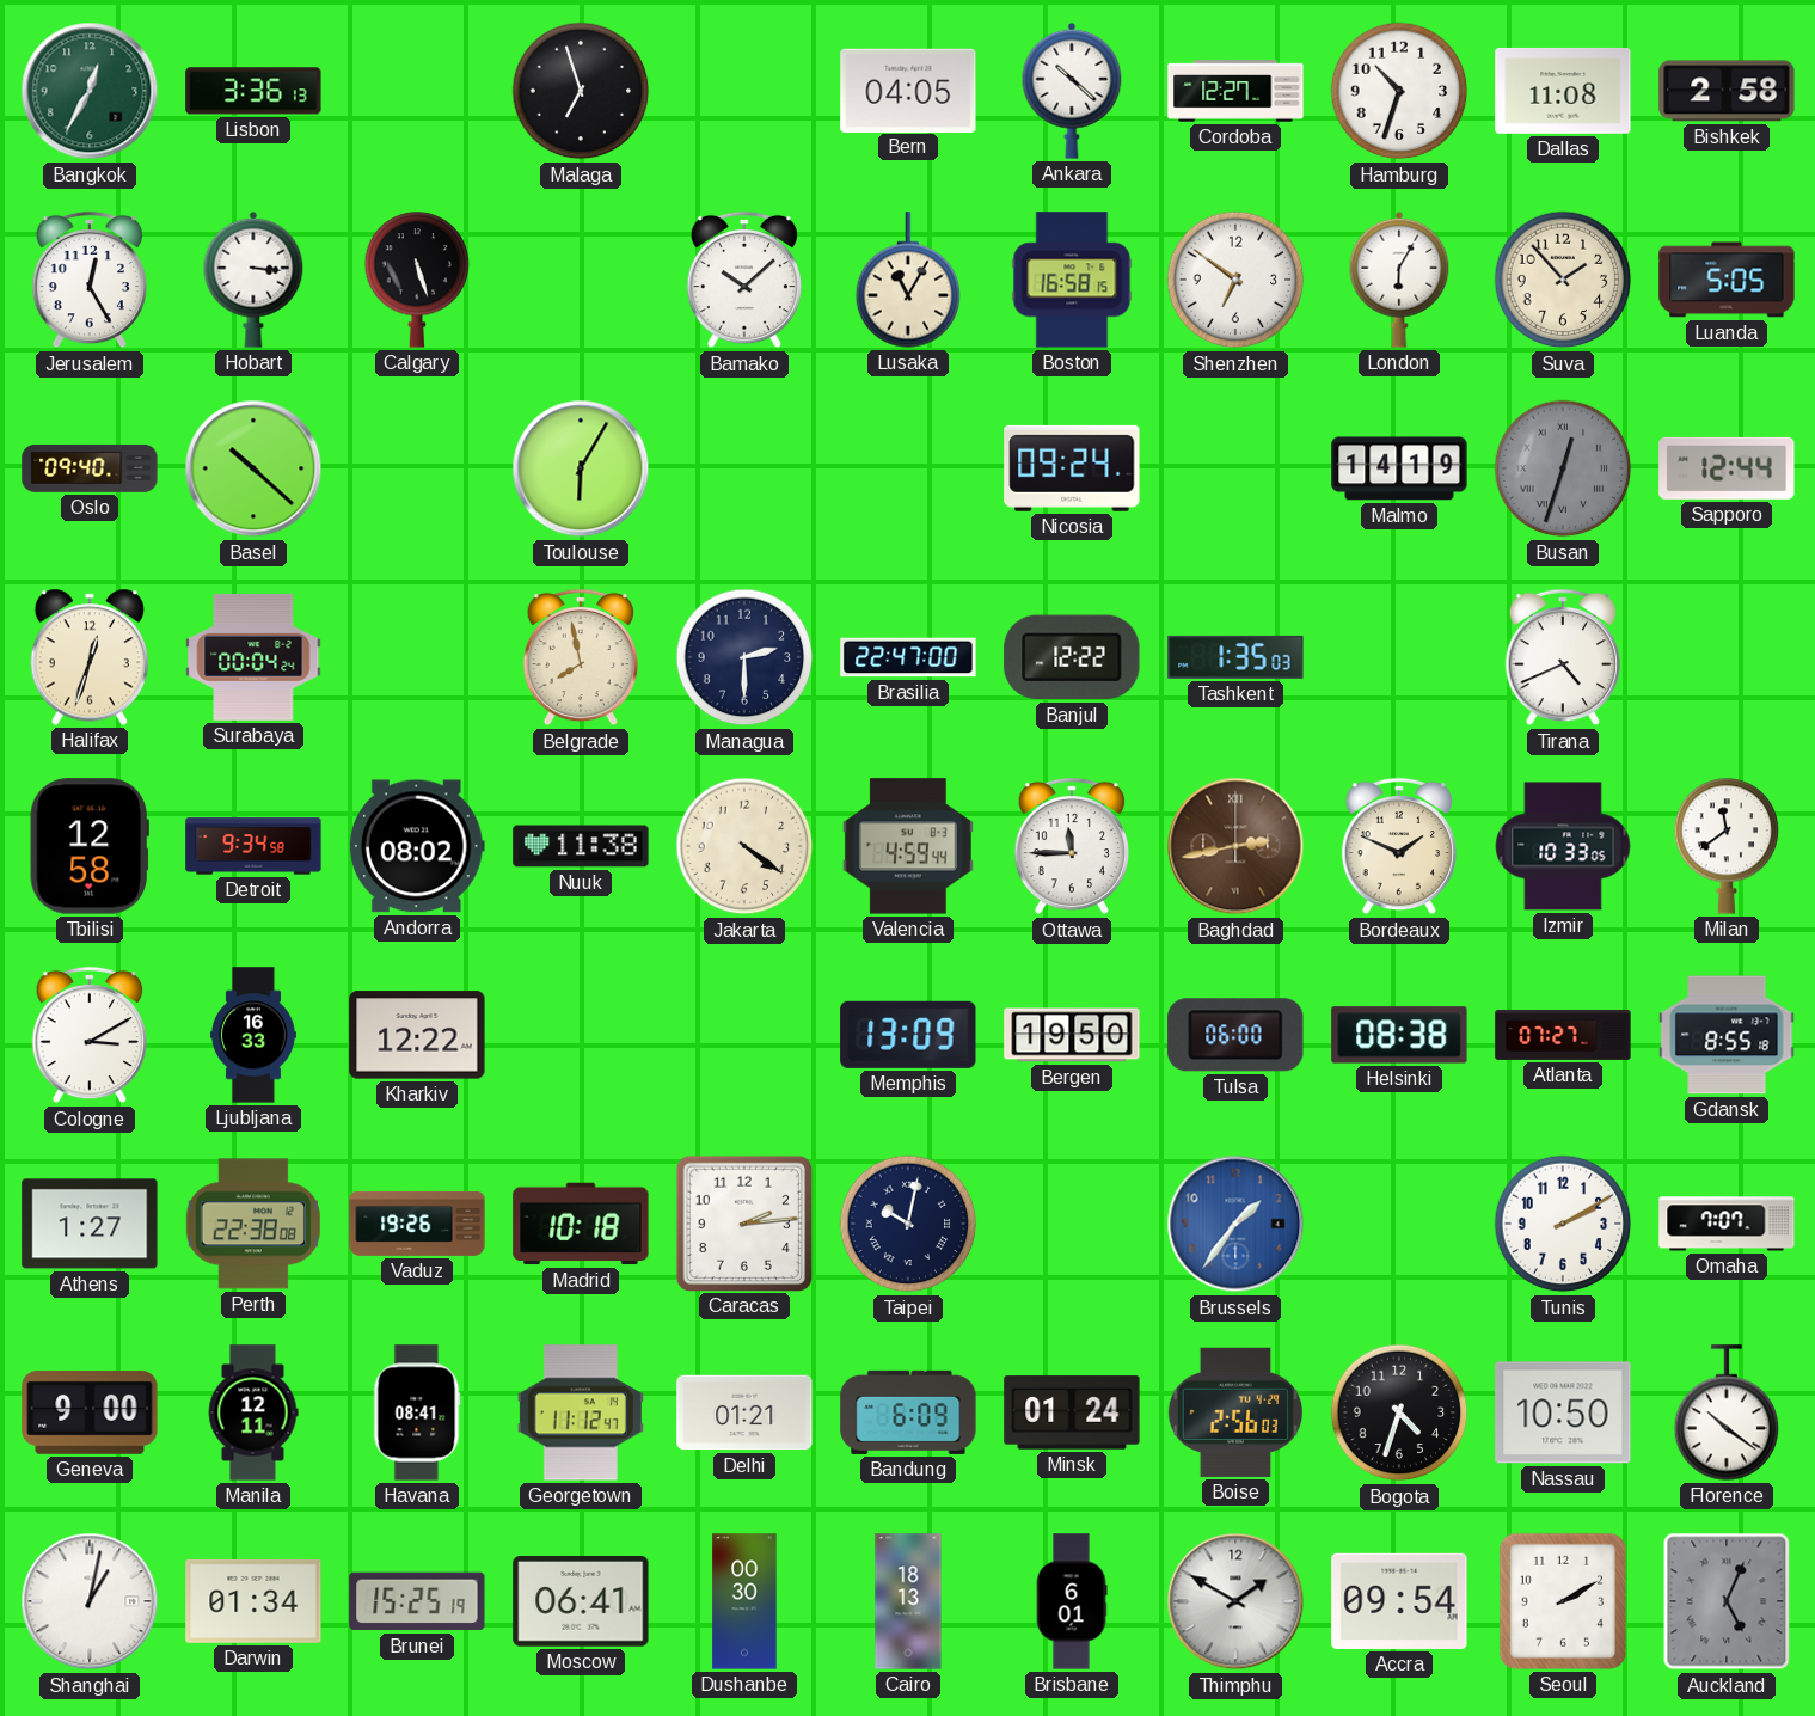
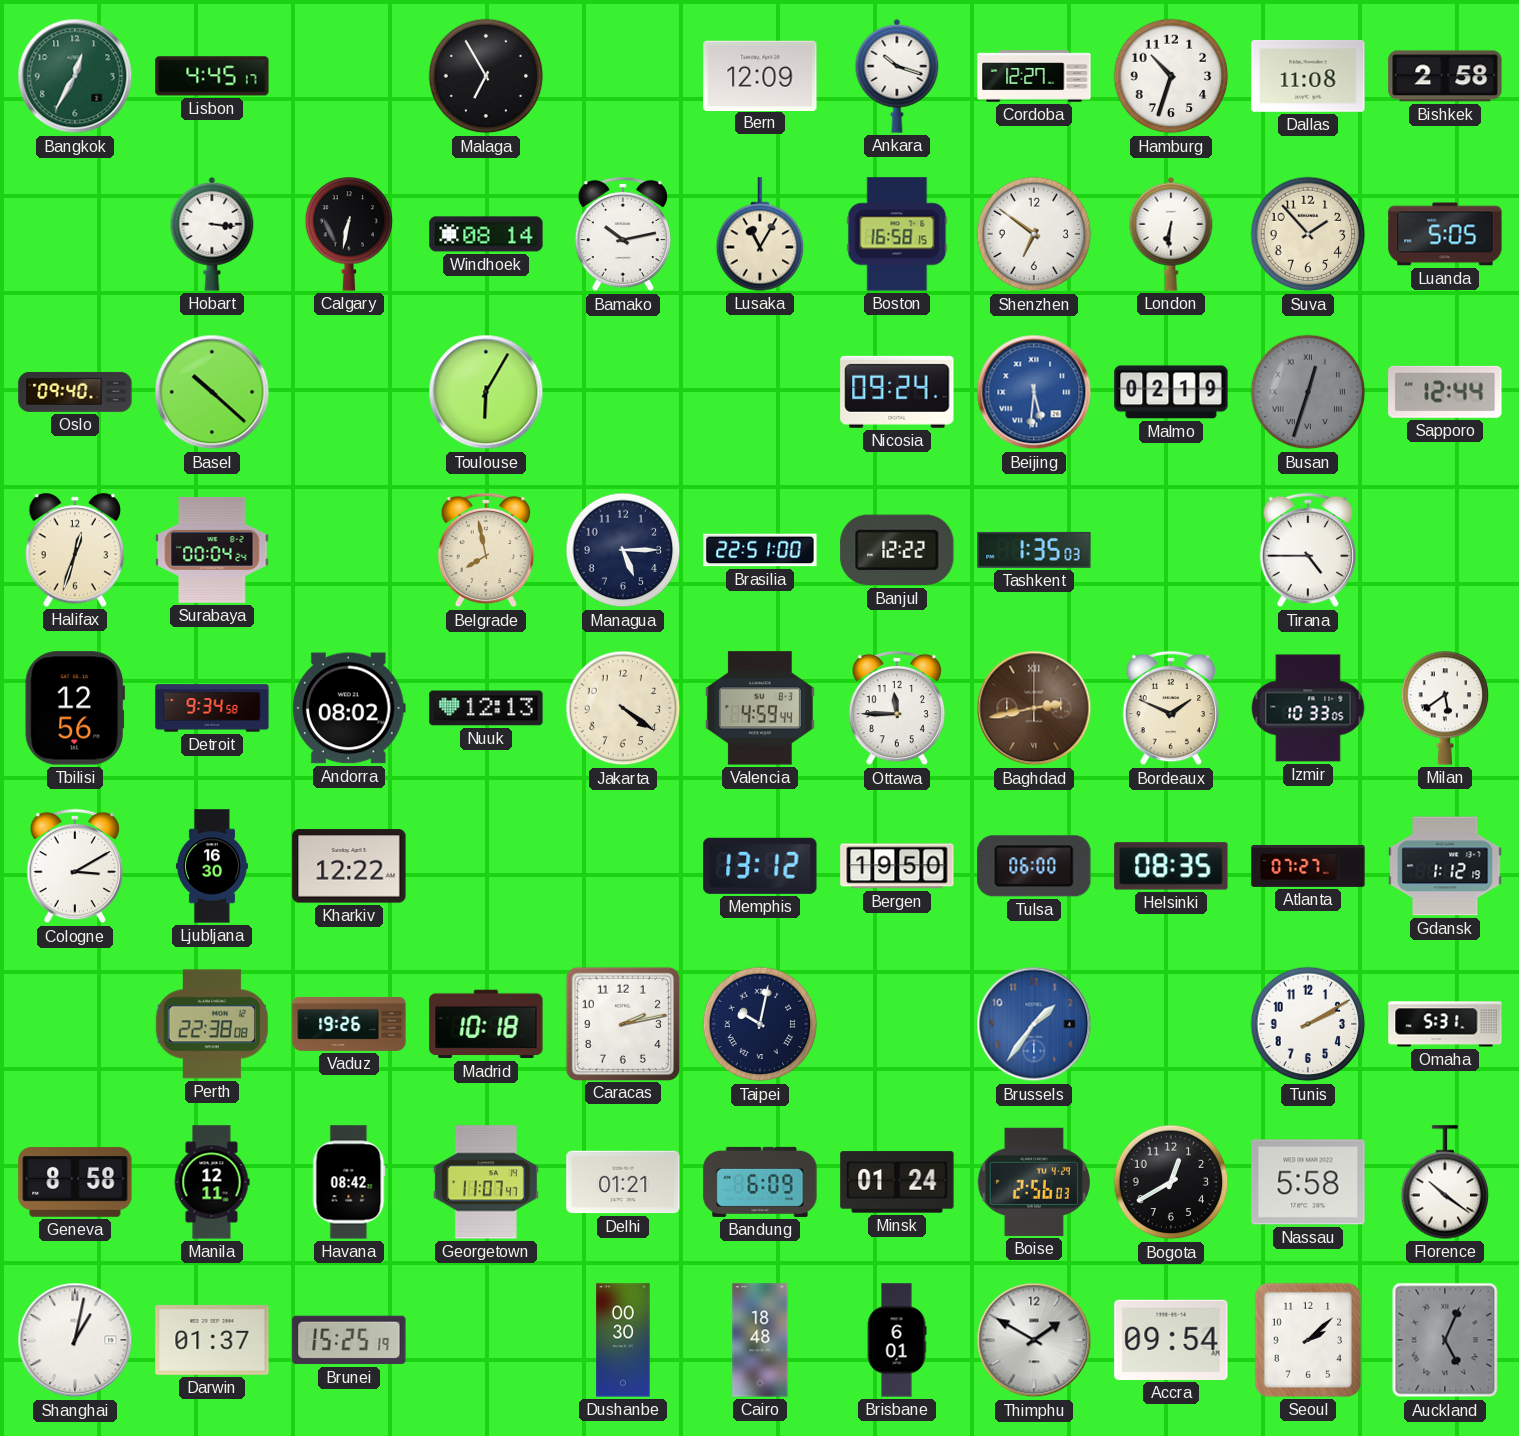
Lisbon: 3:36 -> 4:45 (212, 76)
Malaga: 6:57 -> 6:55 (486, 76)
Bern: 04:05 -> 12:09 (760, 75)
Ankara: 10:22 -> 10:18 (897, 76)
Jerusalem: 12:25 -> none (88, 280)
Calgary: 5:27 -> 6:32 (349, 234)
Windhoek: none -> 08:14 (486, 234)
Bamako: 10:08 -> 10:13 (622, 234)
London: 6:05 -> 6:31 (1171, 234)
Beijing: none -> 5:31 (1034, 392)
Malmo: 14:19 -> 02:19 (1171, 392)
Managua: 2:30 -> 5:15 (623, 550)
Brasilia: 22:47 -> 22:51 (760, 550)
Tirana: 4:41 -> 4:45 (1307, 550)
Tbilisi: 12:58 -> 12:56 (75, 708)
Nuuk: 11:38 -> 12:13 (486, 708)
Milan: 11:39 -> 5:39 (1445, 708)
Ljubljana: 16:33 -> 16:30 (212, 866)
Memphis: 13:09 -> 13:12 (760, 866)
Helsinki: 08:38 -> 08:35 (1171, 866)
Gdansk: 8:55 -> 1:12 (1445, 866)
Athens: 1:27 -> none (90, 1224)
Caracas: 2:14 -> 2:13 (622, 1023)
Omaha: 7:07 -> 5:31 (1445, 1024)
Geneva: 9:00 -> 8:58 (75, 1182)
Havana: 08:41 -> 08:42 (349, 1182)
Georgetown: 11:12 -> 11:07 (486, 1182)
Bogota: 4:33 -> 12:40 (1171, 1182)
Nassau: 10:50 -> 5:58 (1308, 1182)
Darwin: 01:34 -> 01:37 (212, 1340)
Moscow: 06:41 -> none (581, 1602)
Cairo: 18:13 -> 18:48 (760, 1340)
Seoul: 2:10 -> 2:08 (1308, 1340)
